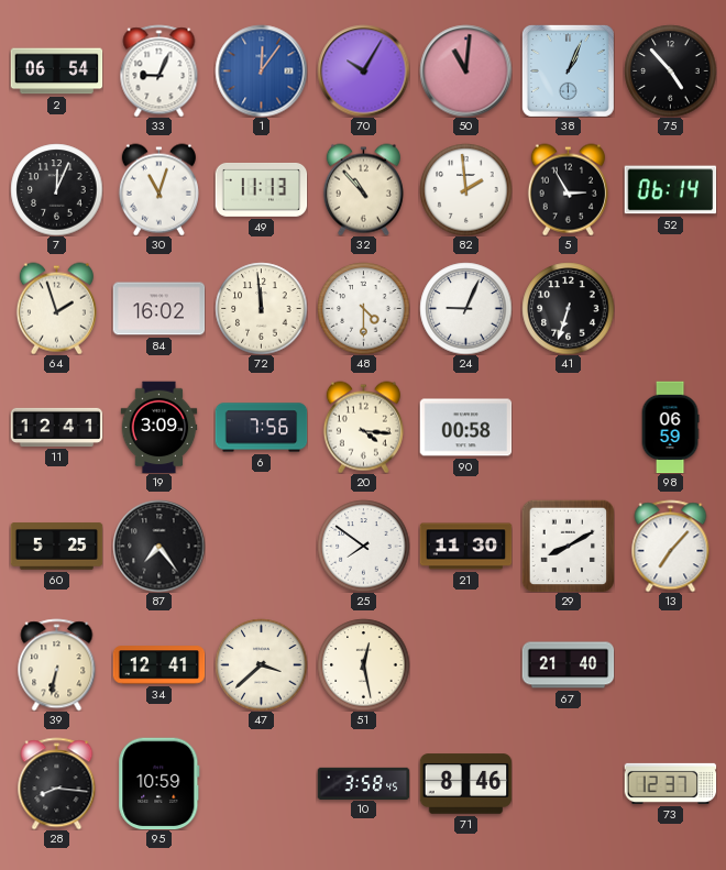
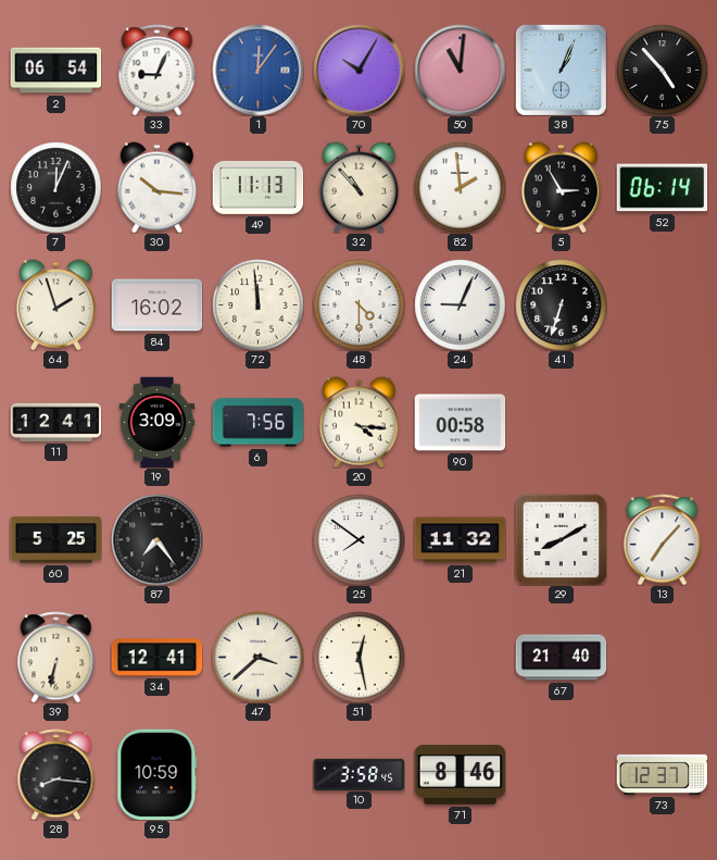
30: 11:03 -> 10:16 (156, 187)
98: 06:59 -> none (670, 427)
21: 11:30 -> 11:32 (460, 540)
